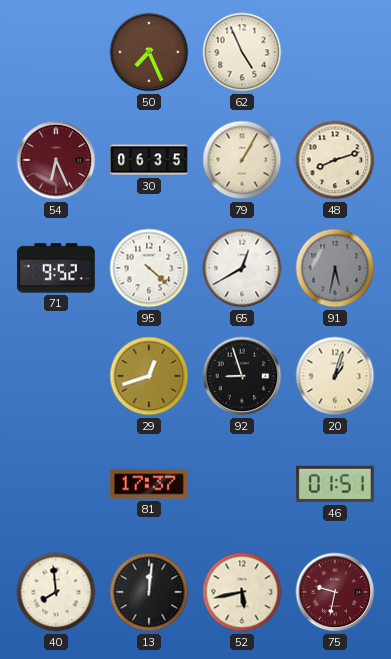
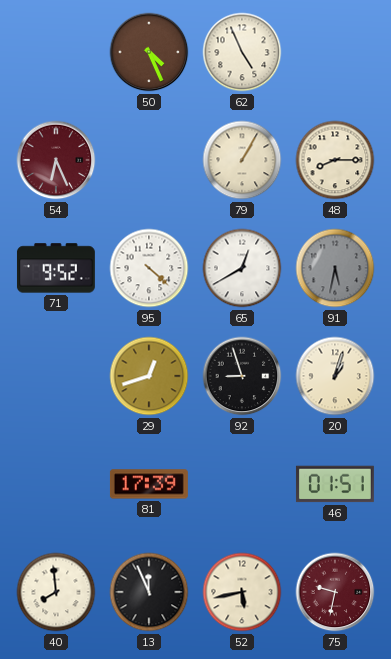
50: 7:26 -> 4:26 (149, 52)
30: 06:35 -> none (149, 160)
48: 8:12 -> 8:15 (335, 160)
81: 17:37 -> 17:39 (149, 484)
13: 12:01 -> 11:56 (149, 592)
